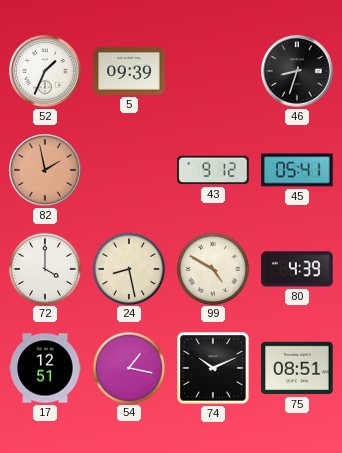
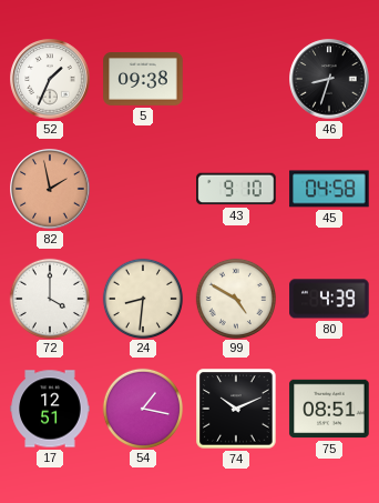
5: 09:39 -> 09:38 (143, 80)
43: 9:12 -> 9:10 (236, 189)
45: 05:41 -> 04:58 (329, 189)
24: 8:28 -> 8:31 (142, 298)
